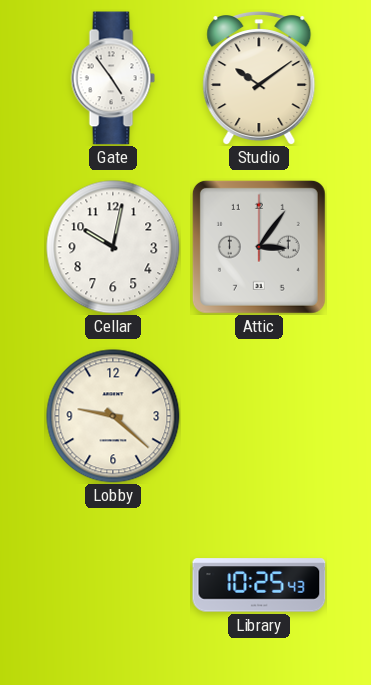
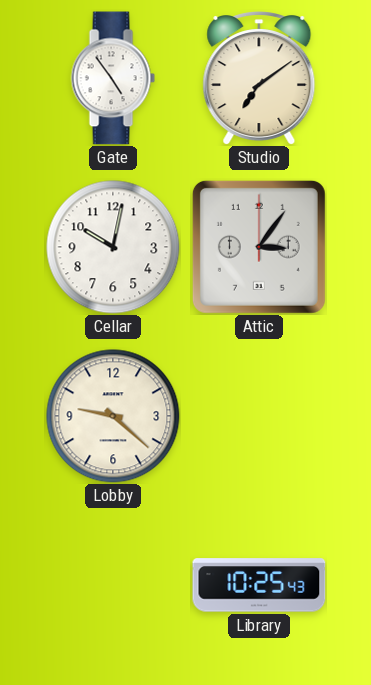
Studio: 10:09 -> 7:09 (259, 78)
